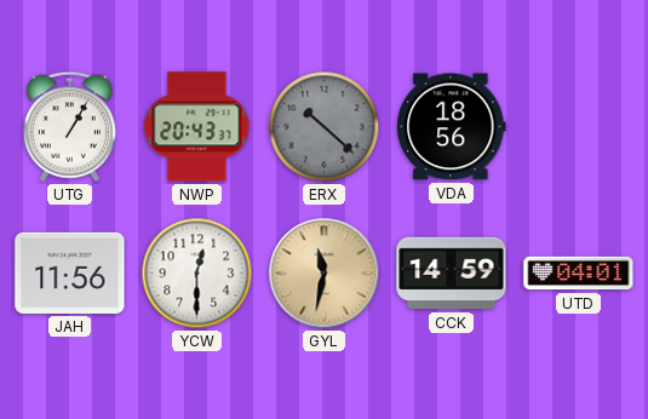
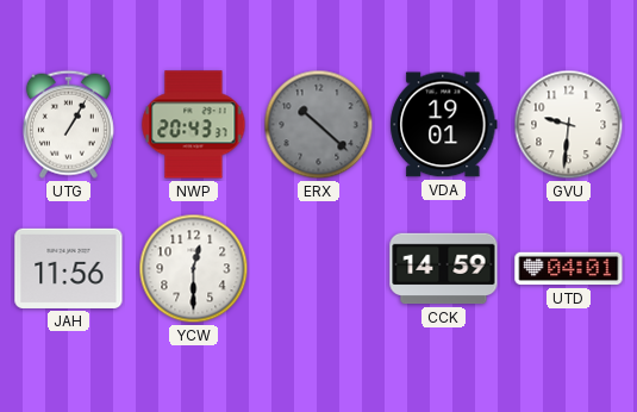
VDA: 18:56 -> 19:01 (444, 125)
GVU: none -> 9:31 (569, 125)
GYL: 11:32 -> none (325, 274)
